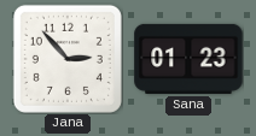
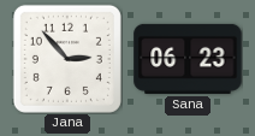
Sana: 01:23 -> 06:23 (188, 59)
